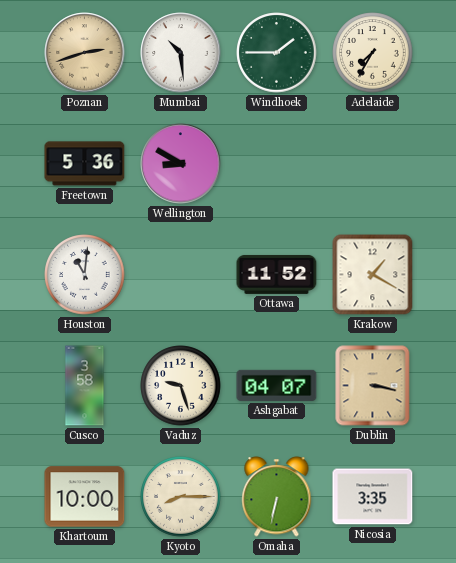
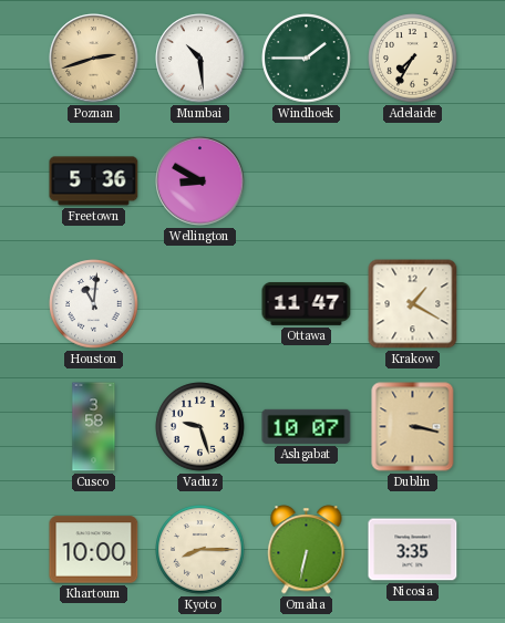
Ottawa: 11:52 -> 11:47 (307, 303)
Ashgabat: 04:07 -> 10:07 (307, 426)
